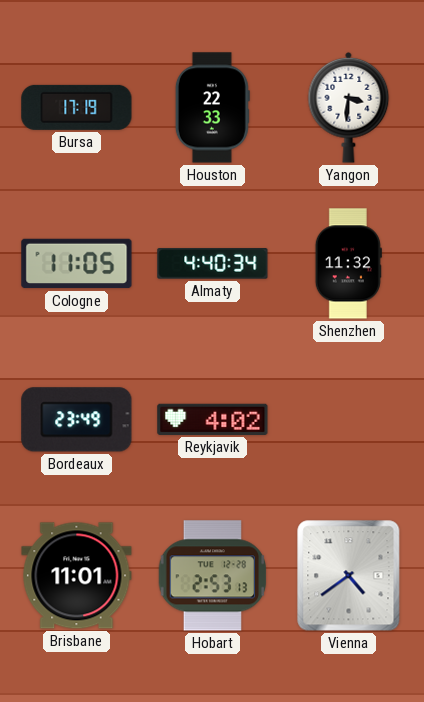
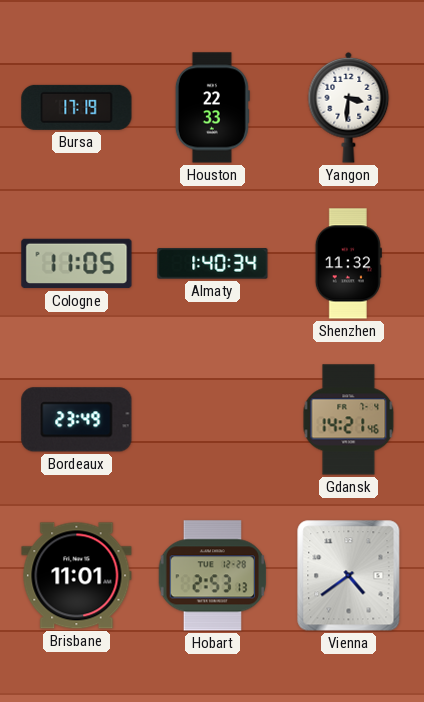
Almaty: 4:40 -> 1:40 (213, 264)
Reykjavik: 4:02 -> none (213, 419)
Gdansk: none -> 14:21 (349, 420)
